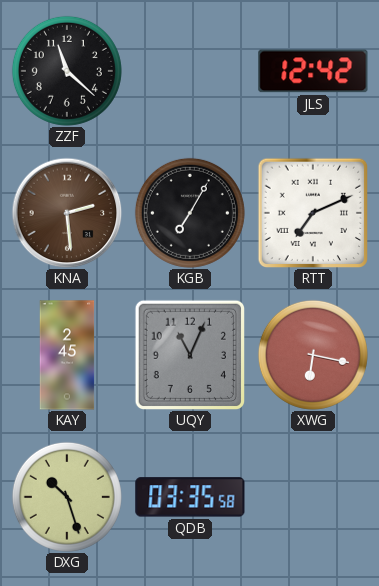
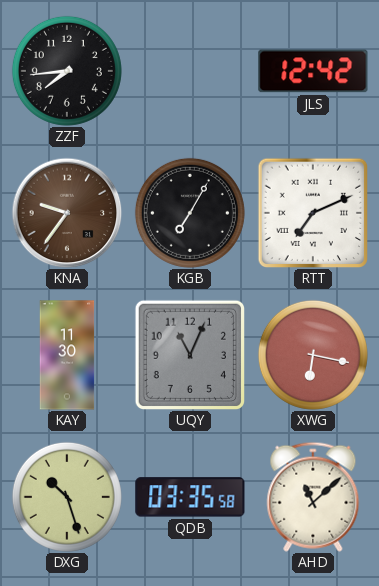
ZZF: 11:22 -> 7:44 (67, 71)
KNA: 2:29 -> 9:36 (67, 213)
KAY: 2:45 -> 11:30 (67, 355)
AHD: none -> 11:08 (313, 497)
